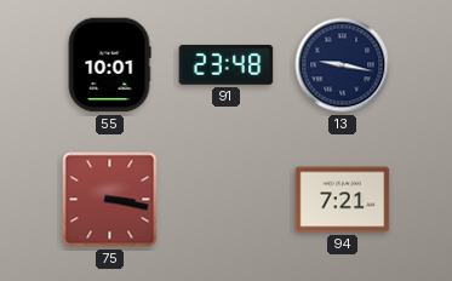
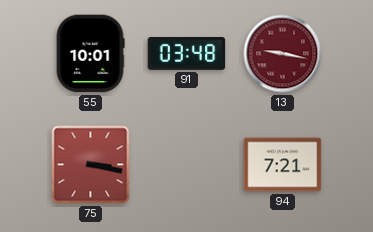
91: 23:48 -> 03:48 (187, 54)
13 dial: navy -> burgundy (283, 54)
